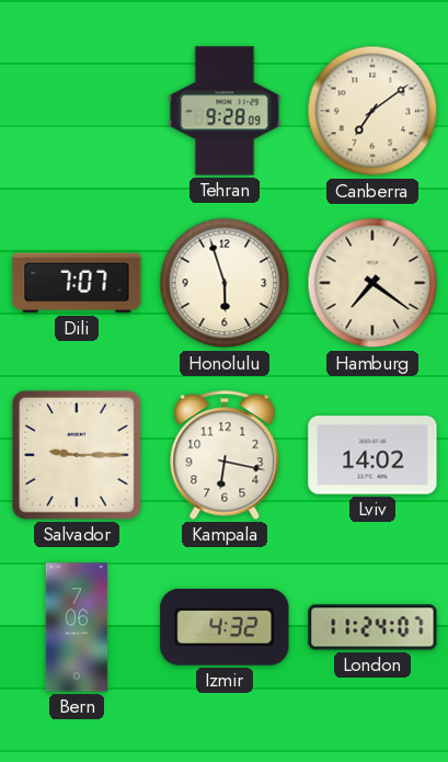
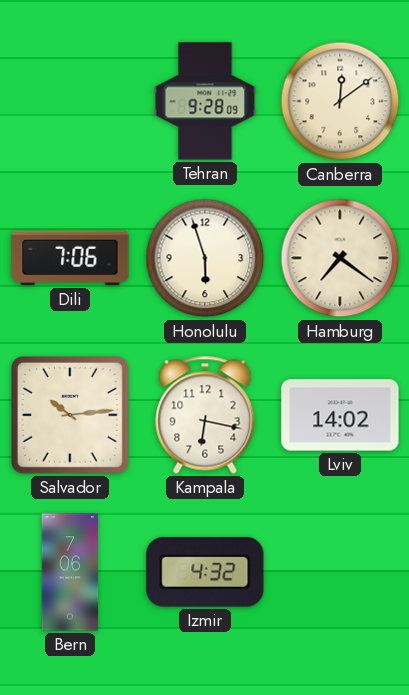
Canberra: 7:09 -> 12:09 (340, 101)
Dili: 7:07 -> 7:06 (70, 258)
Salvador: 9:15 -> 10:14 (71, 416)
London: 11:24 -> none (372, 627)
